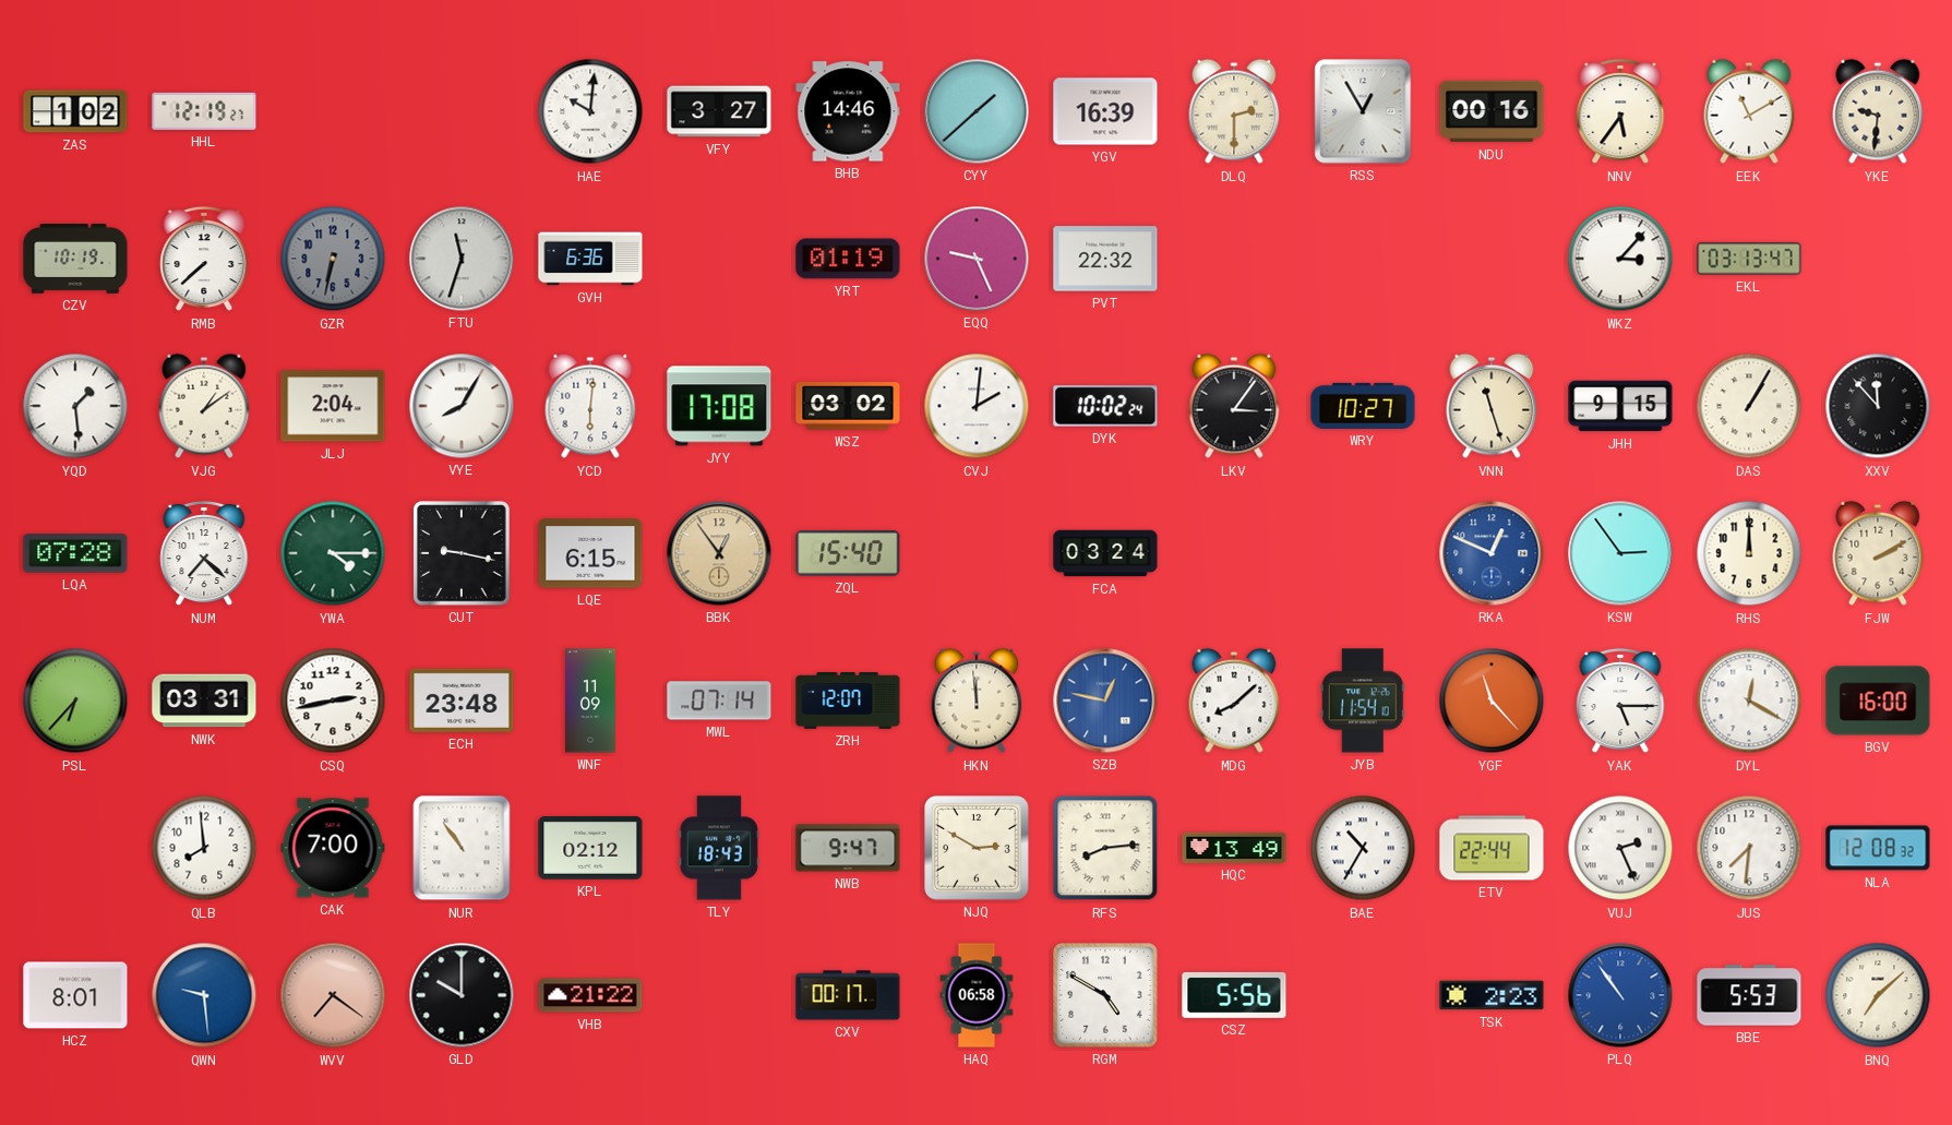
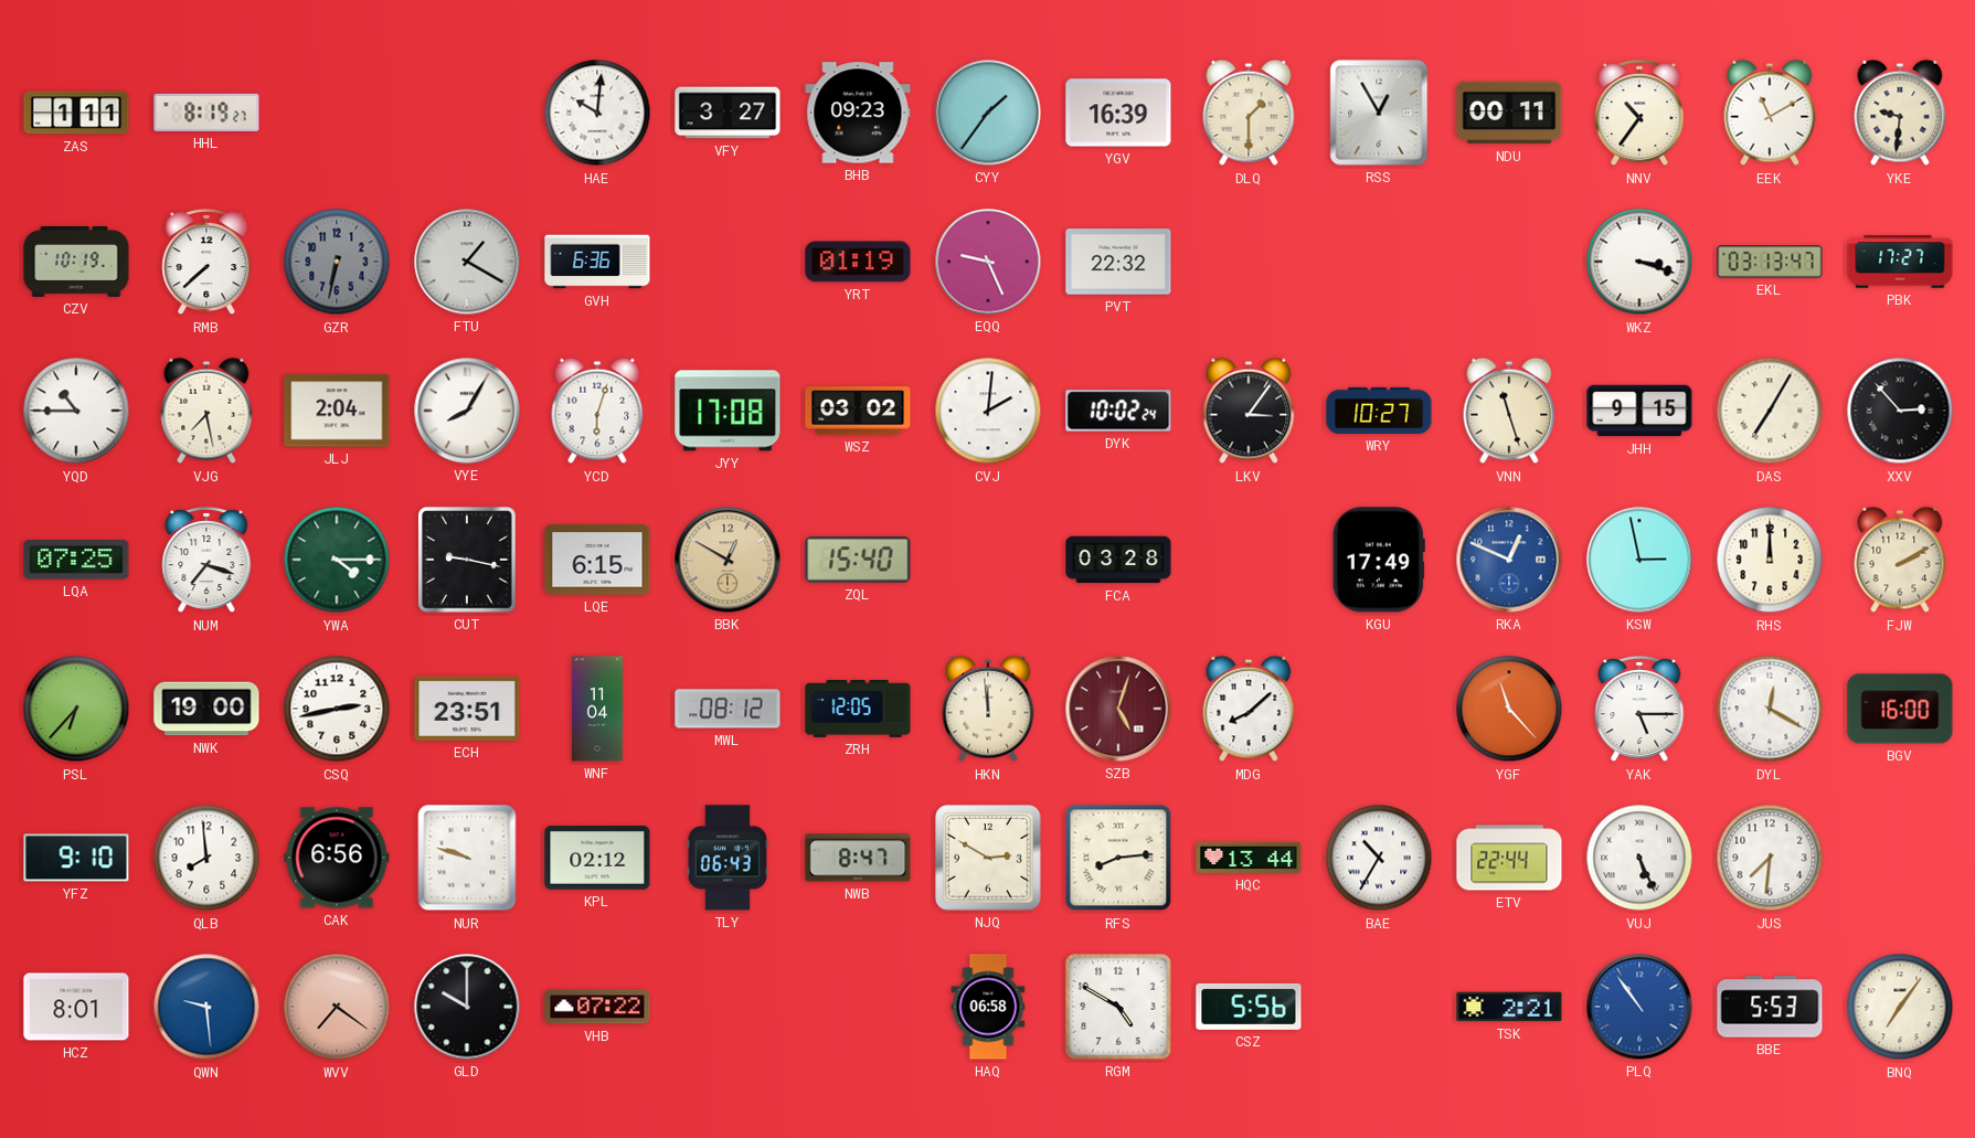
ZAS: 1:02 -> 1:11 (76, 113)
HHL: 12:19 -> 8:19 (206, 113)
BHB: 14:46 -> 09:23 (858, 113)
CYY: 1:38 -> 1:36 (988, 113)
DLQ: 2:30 -> 1:30 (1249, 113)
NDU: 00:16 -> 00:11 (1509, 113)
NNV: 5:36 -> 10:36 (1639, 113)
FTU: 11:33 -> 1:20 (467, 262)
WKZ: 3:07 -> 3:18 (1639, 262)
PBK: none -> 17:27 (1900, 262)
YQD: 1:29 -> 10:45 (76, 411)
VJG: 1:09 -> 7:28 (206, 411)
YCD: 6:01 -> 6:03 (597, 411)
DAS: 1:05 -> 7:05 (1770, 411)
XXV: 11:53 -> 2:53 (1900, 411)
LQA: 07:28 -> 07:25 (76, 560)
NUM: 7:22 -> 7:18 (206, 560)
BBK: 12:54 -> 12:50 (728, 560)
FCA: 03:24 -> 03:28 (1118, 560)
KGU: none -> 17:49 (1379, 560)
KSW: 2:54 -> 2:58 (1639, 560)
NWK: 03:31 -> 19:00 (206, 709)
ECH: 23:48 -> 23:51 (467, 709)
WNF: 11:09 -> 11:04 (597, 709)
MWL: 07:14 -> 08:12 (728, 709)
ZRH: 12:07 -> 12:05 (858, 710)
SZB: 12:47 -> 5:03 (1118, 709)
SZB dial: blue -> burgundy (1118, 709)
JYB: 11:54 -> none (1363, 701)
YFZ: none -> 9:10 (76, 858)
CAK: 7:00 -> 6:56 (337, 858)
NUR: 10:54 -> 9:48 (467, 858)
TLY: 18:43 -> 06:43 (728, 858)
NWB: 9:47 -> 8:47 (858, 858)
HQC: 13:49 -> 13:44 (1249, 858)
VUJ: 2:26 -> 5:26 (1639, 858)
NLA: 12:08 -> none (1878, 848)
VHB: 21:22 -> 07:22 (597, 1007)
CXV: 00:17 -> none (848, 995)
TSK: 2:23 -> 2:21 (1509, 1007)
BNQ: 7:08 -> 7:06 (1900, 1007)
